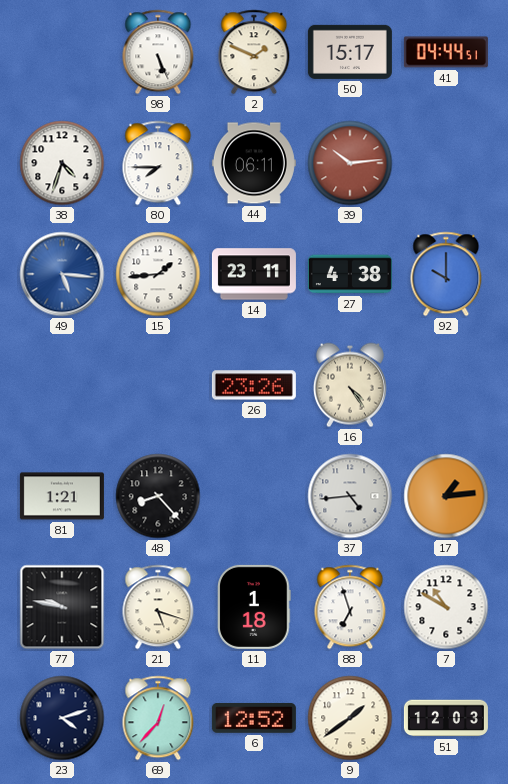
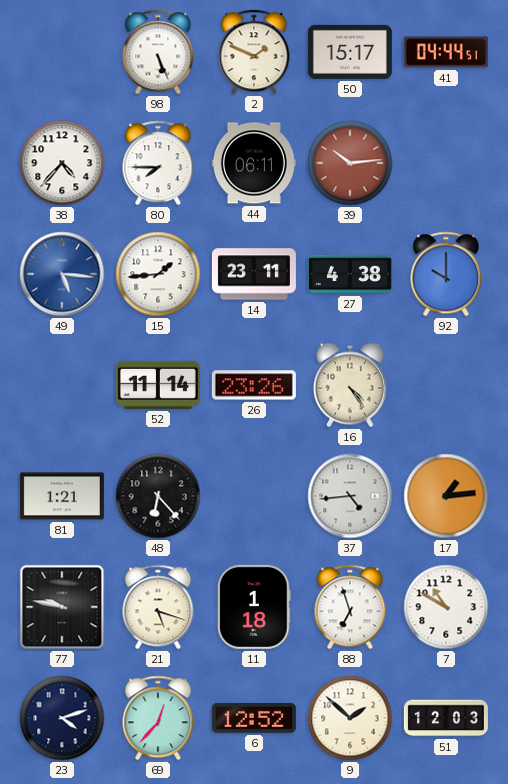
38: 4:33 -> 4:37 (62, 163)
52: none -> 11:14 (158, 385)
48: 8:23 -> 6:23 (158, 496)
9: 1:39 -> 1:52 (350, 718)
